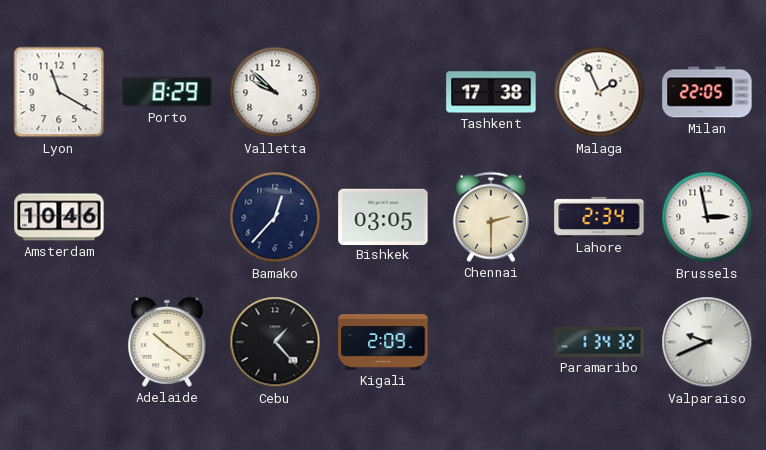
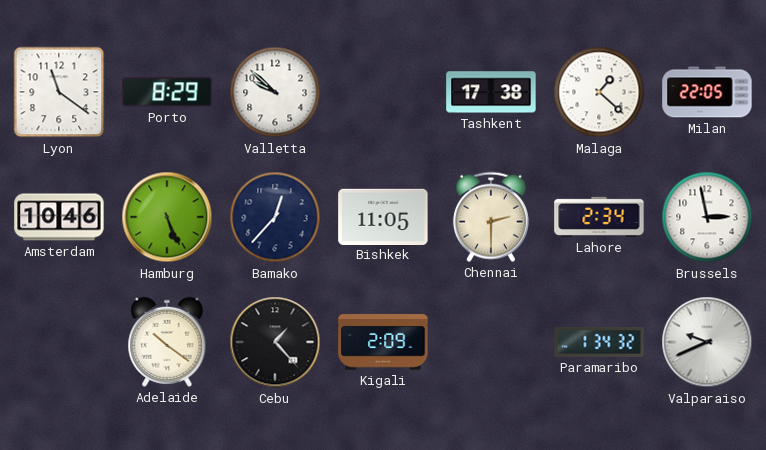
Lyon: 11:20 -> 11:21 (59, 92)
Malaga: 1:56 -> 1:22 (599, 92)
Hamburg: none -> 5:26 (167, 217)
Bishkek: 03:05 -> 11:05 (383, 216)
